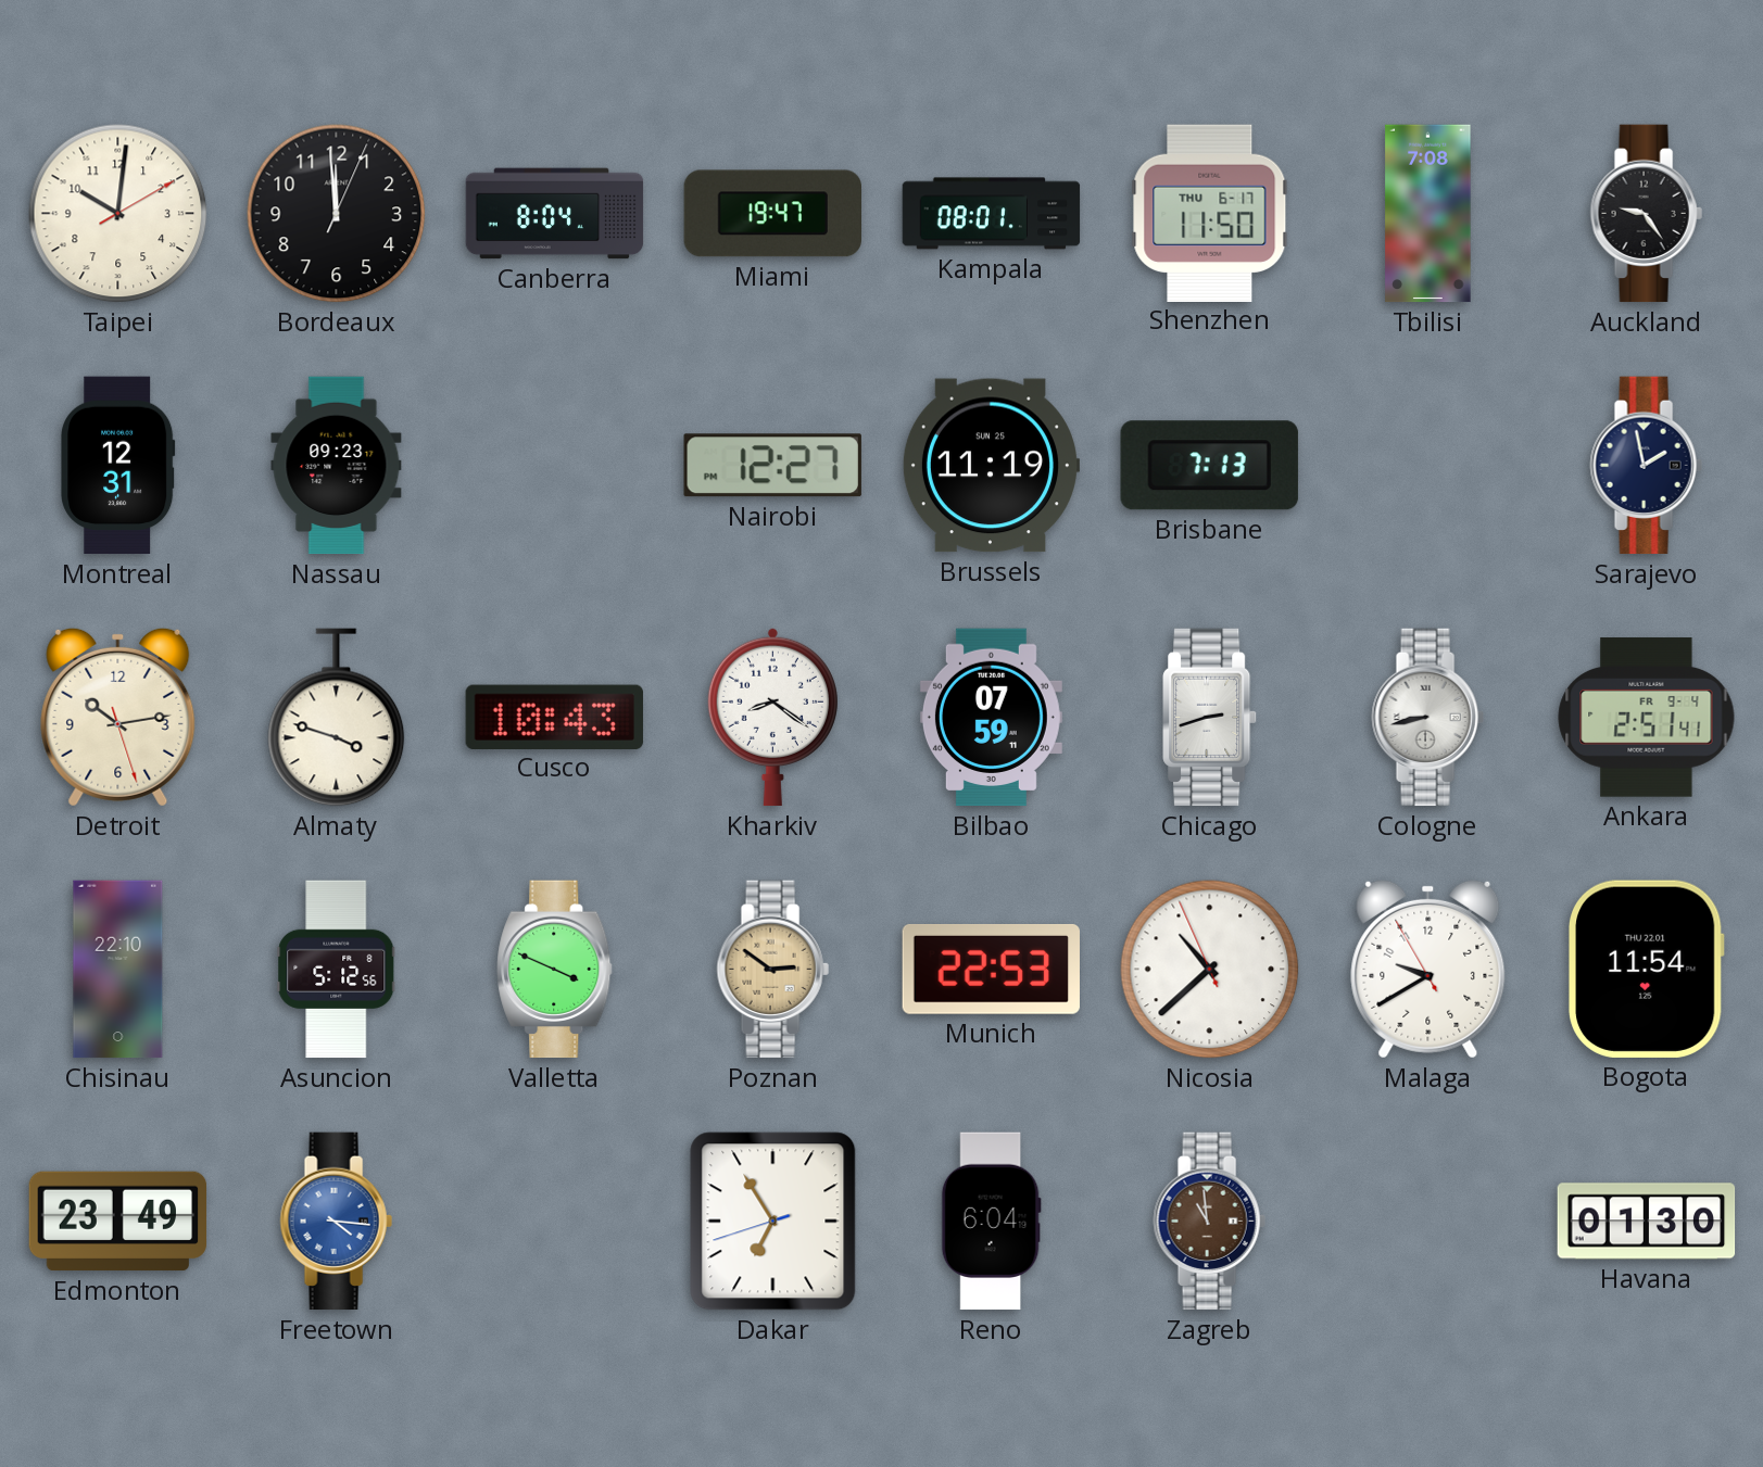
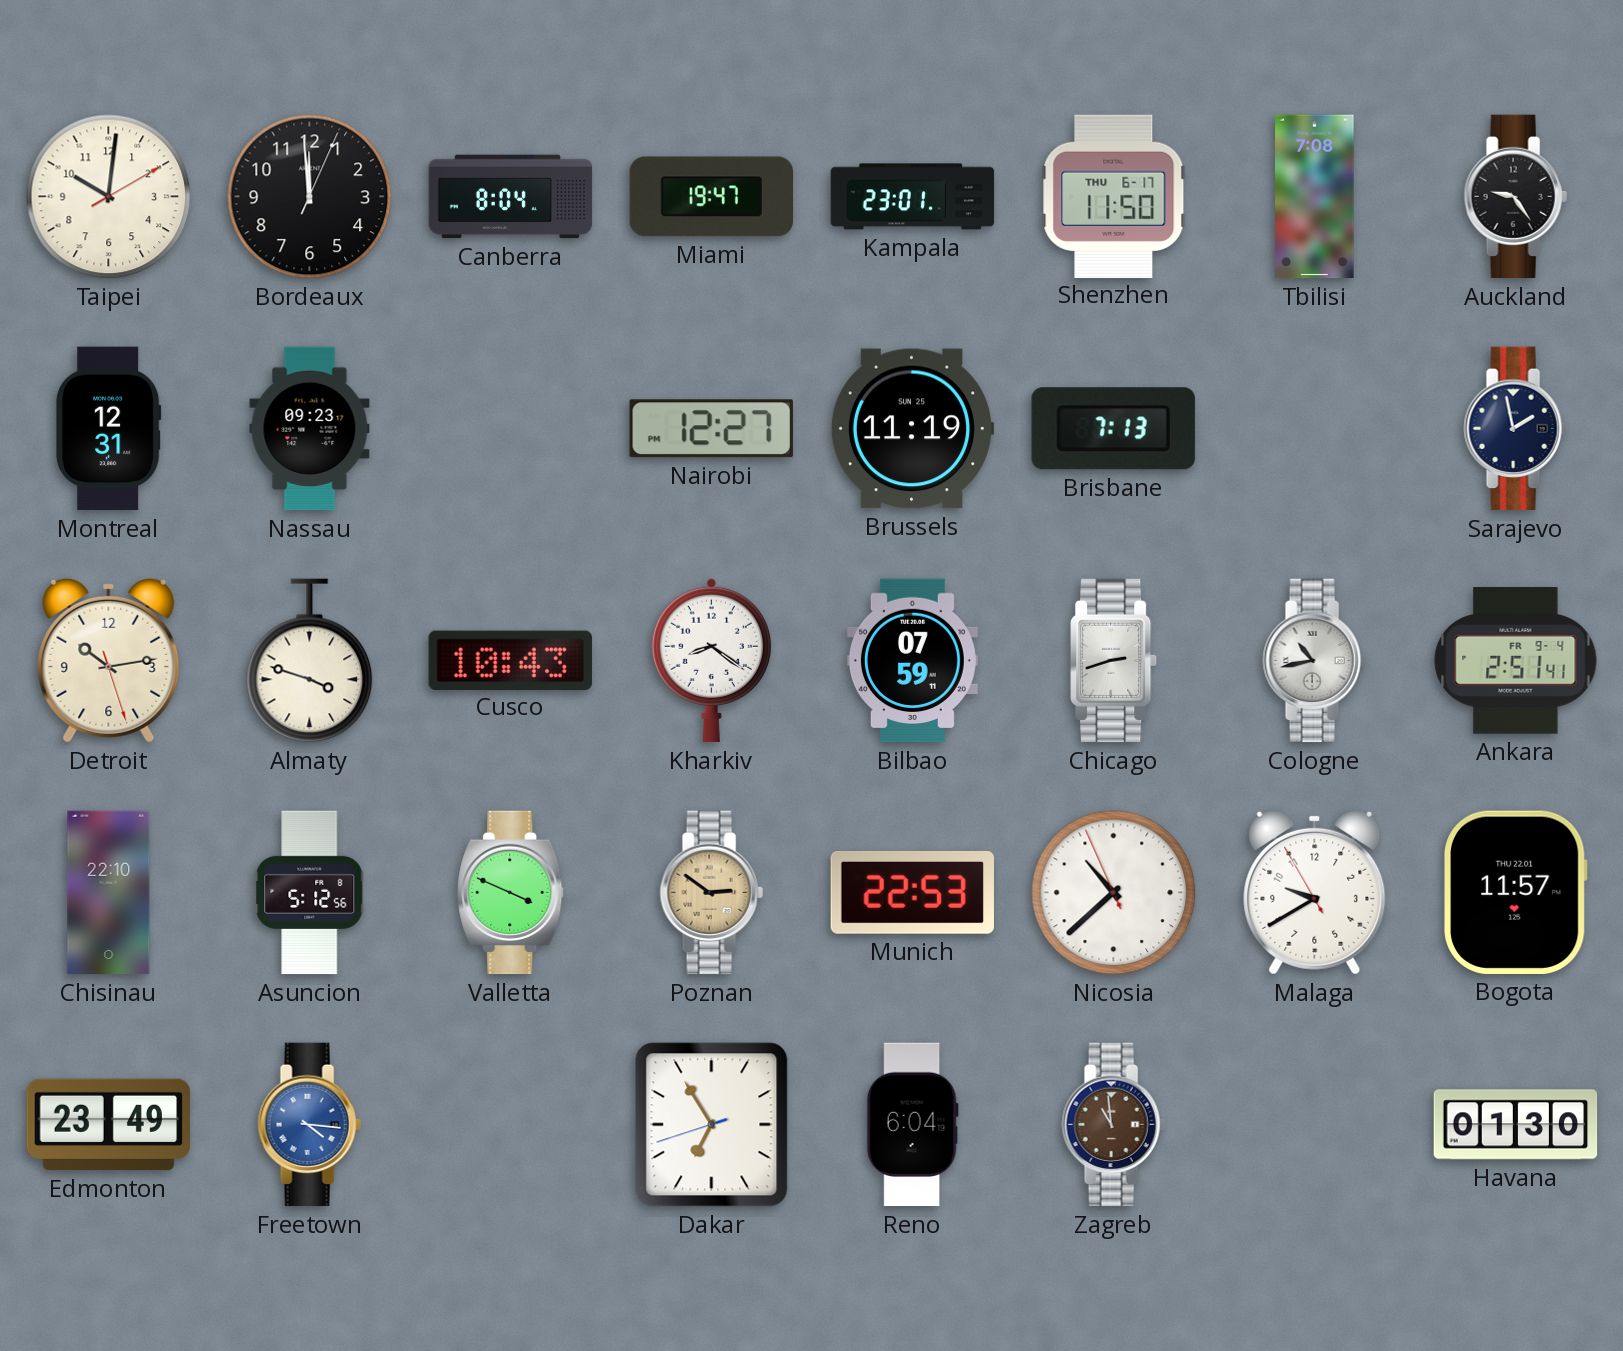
Kampala: 08:01 -> 23:01 (913, 197)
Cologne: 8:43 -> 10:43 (1314, 661)
Bogota: 11:54 -> 11:57 (1516, 892)
